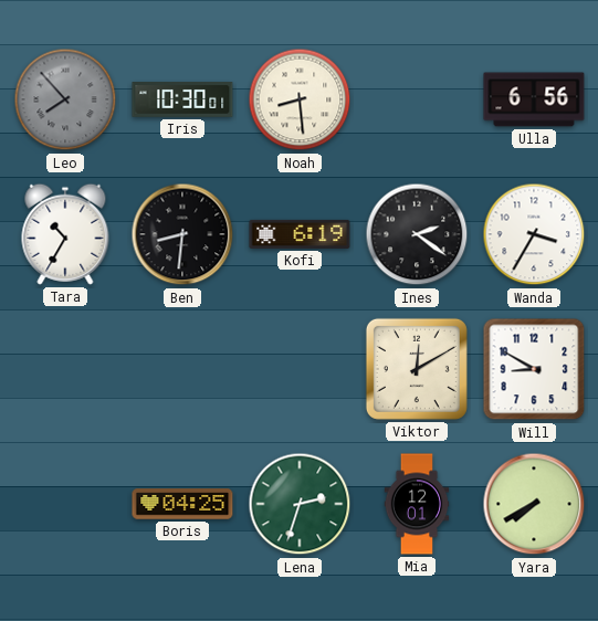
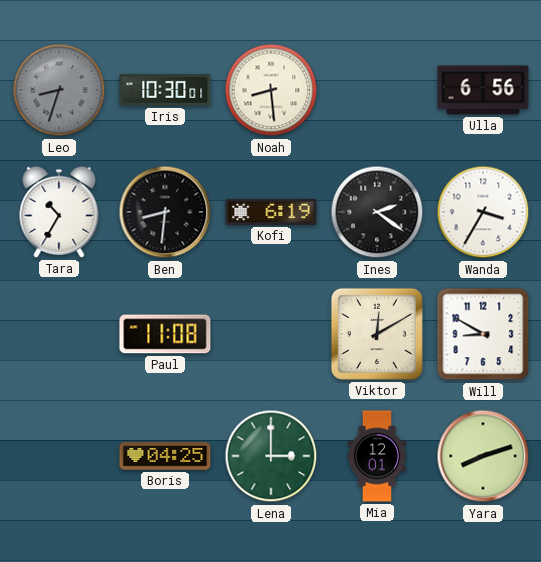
Leo: 7:53 -> 8:33 (59, 90)
Paul: none -> 11:08 (165, 334)
Lena: 2:33 -> 3:00 (271, 456)
Yara: 7:40 -> 8:12 (483, 456)
